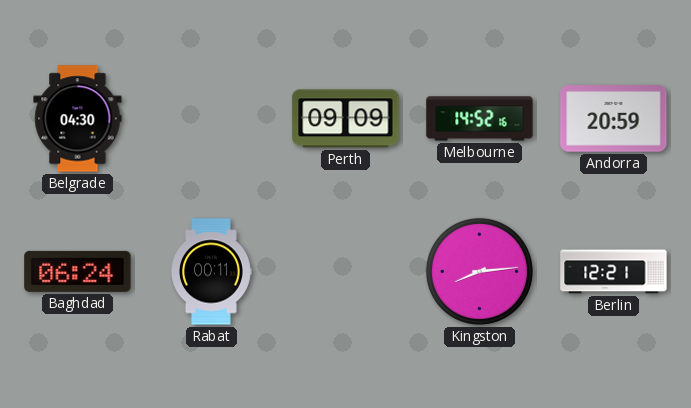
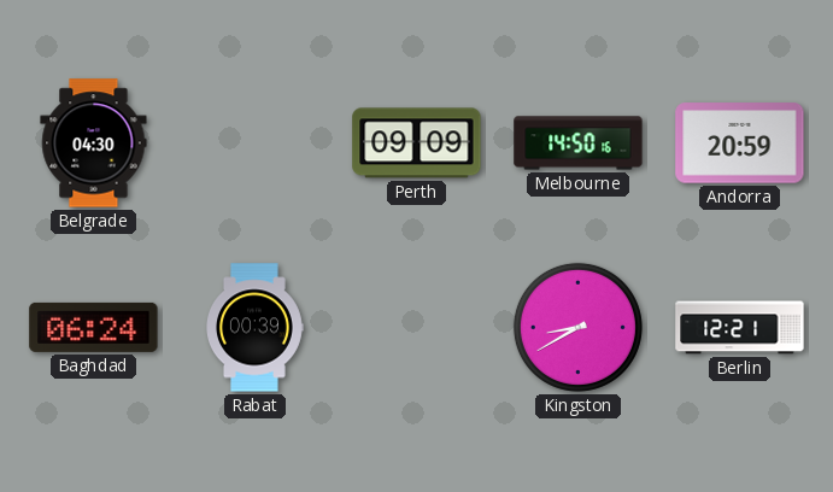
Melbourne: 14:52 -> 14:50 (579, 143)
Rabat: 00:11 -> 00:39 (256, 328)
Kingston: 8:14 -> 8:40 (577, 327)
